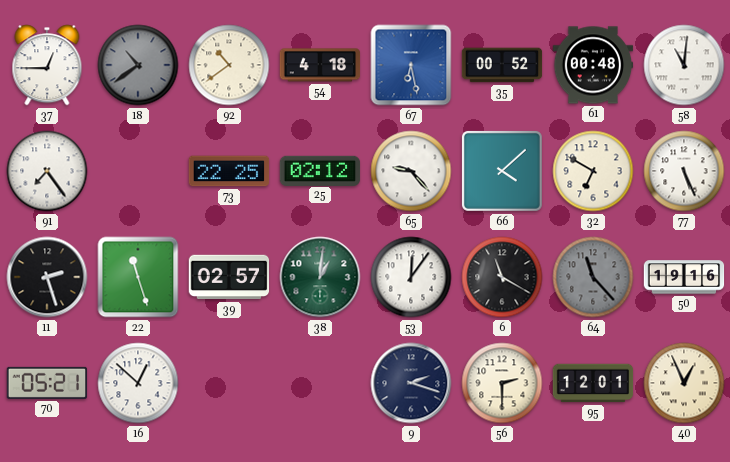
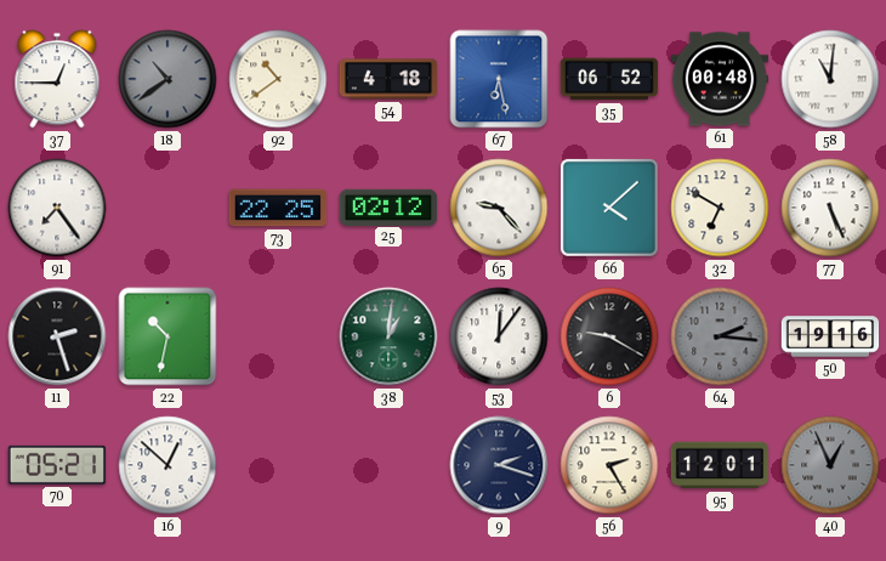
35: 00:52 -> 06:52 (609, 79)
22: 11:27 -> 10:32 (167, 336)
39: 02:57 -> none (229, 277)
6: 11:20 -> 9:20 (609, 336)
64: 11:23 -> 2:16 (720, 336)
56: 2:30 -> 2:25 (609, 465)
40 dial: cream -> grey (830, 465)
